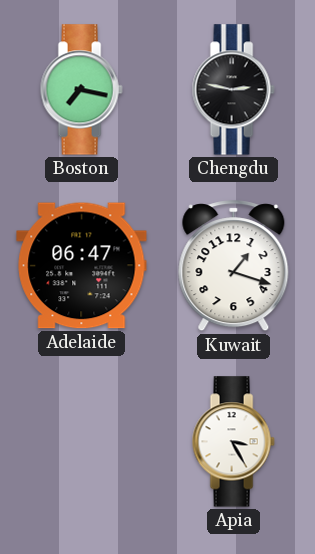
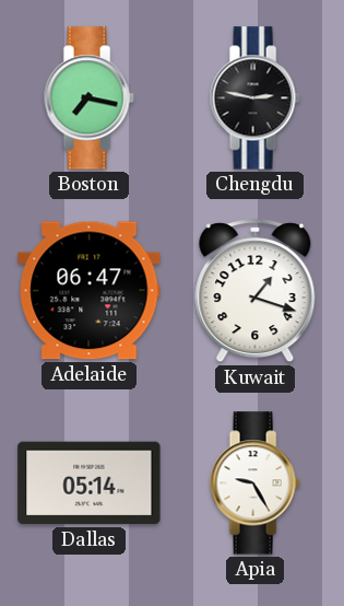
Dallas: none -> 05:14 (90, 483)
Apia: 3:25 -> 9:25 (254, 483)
